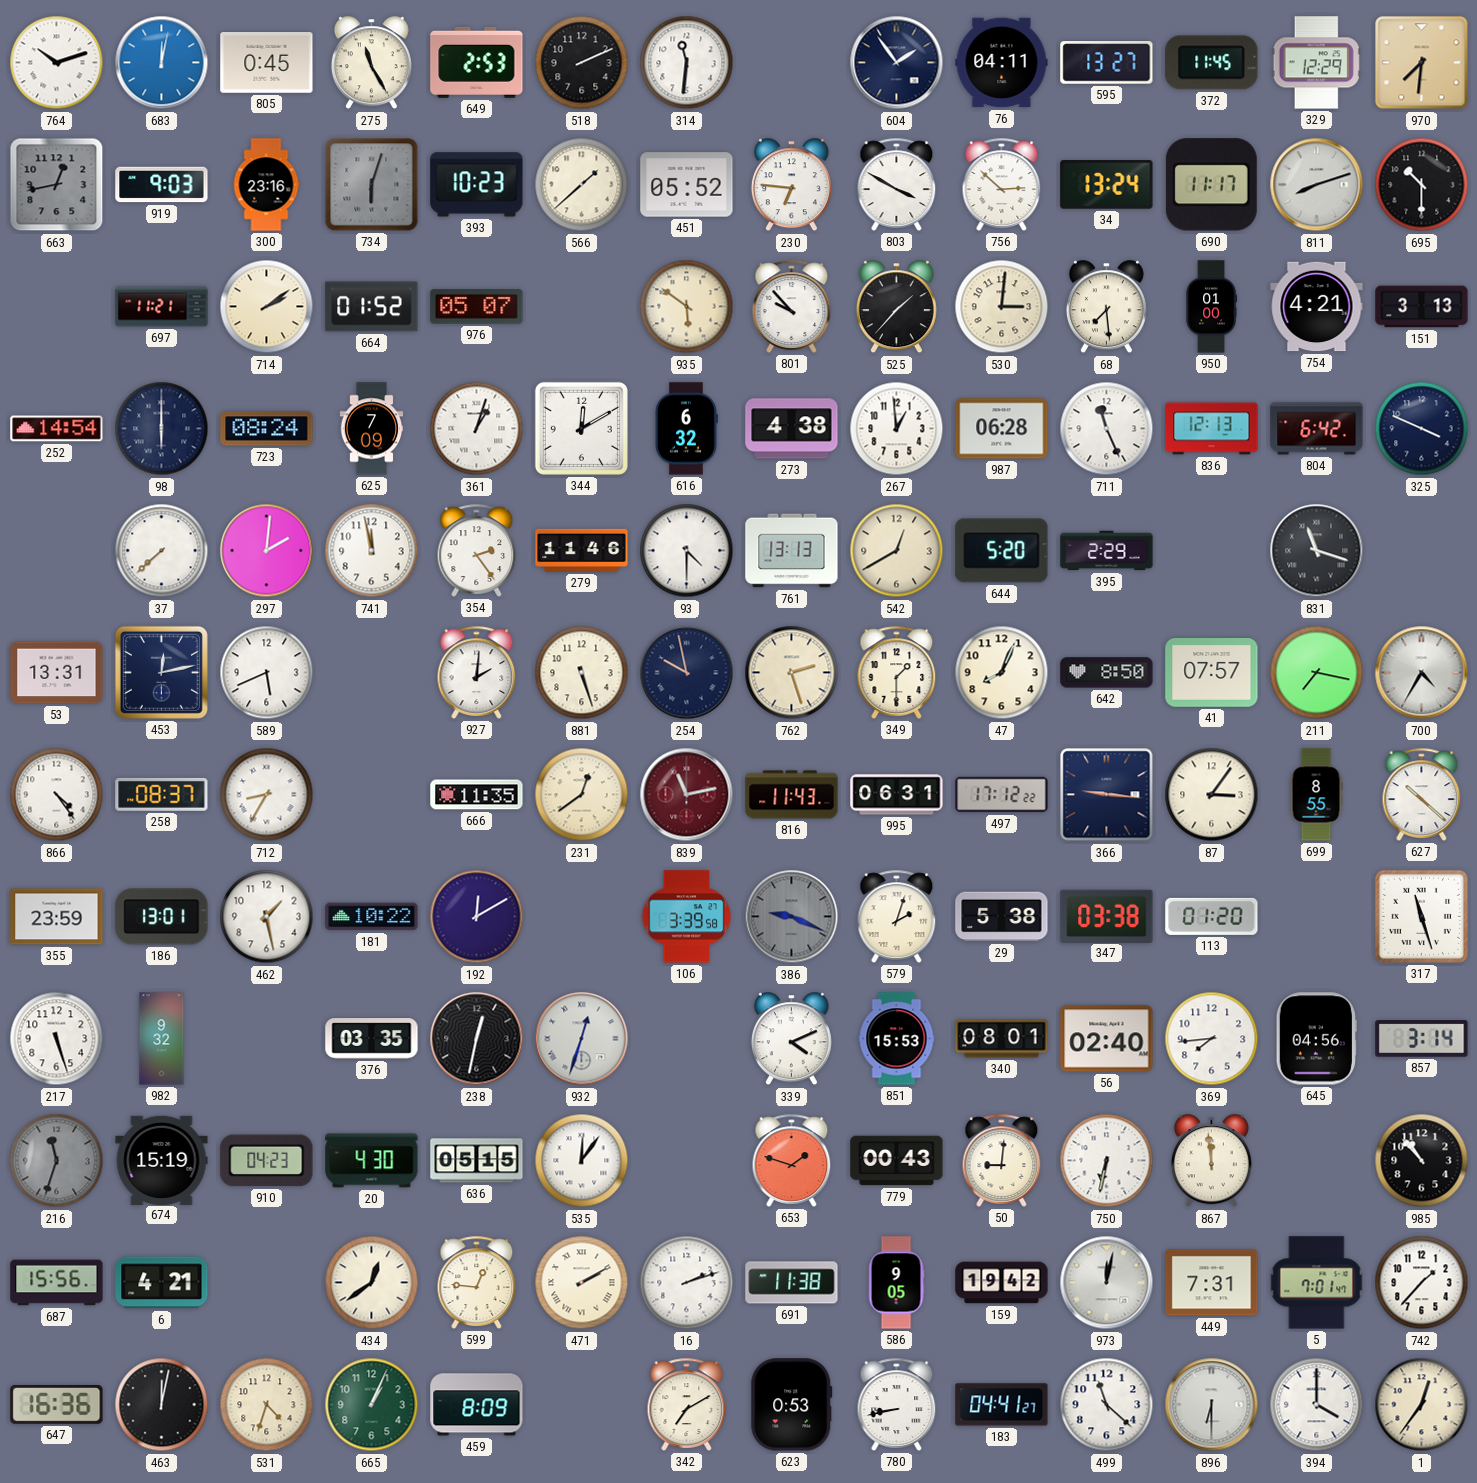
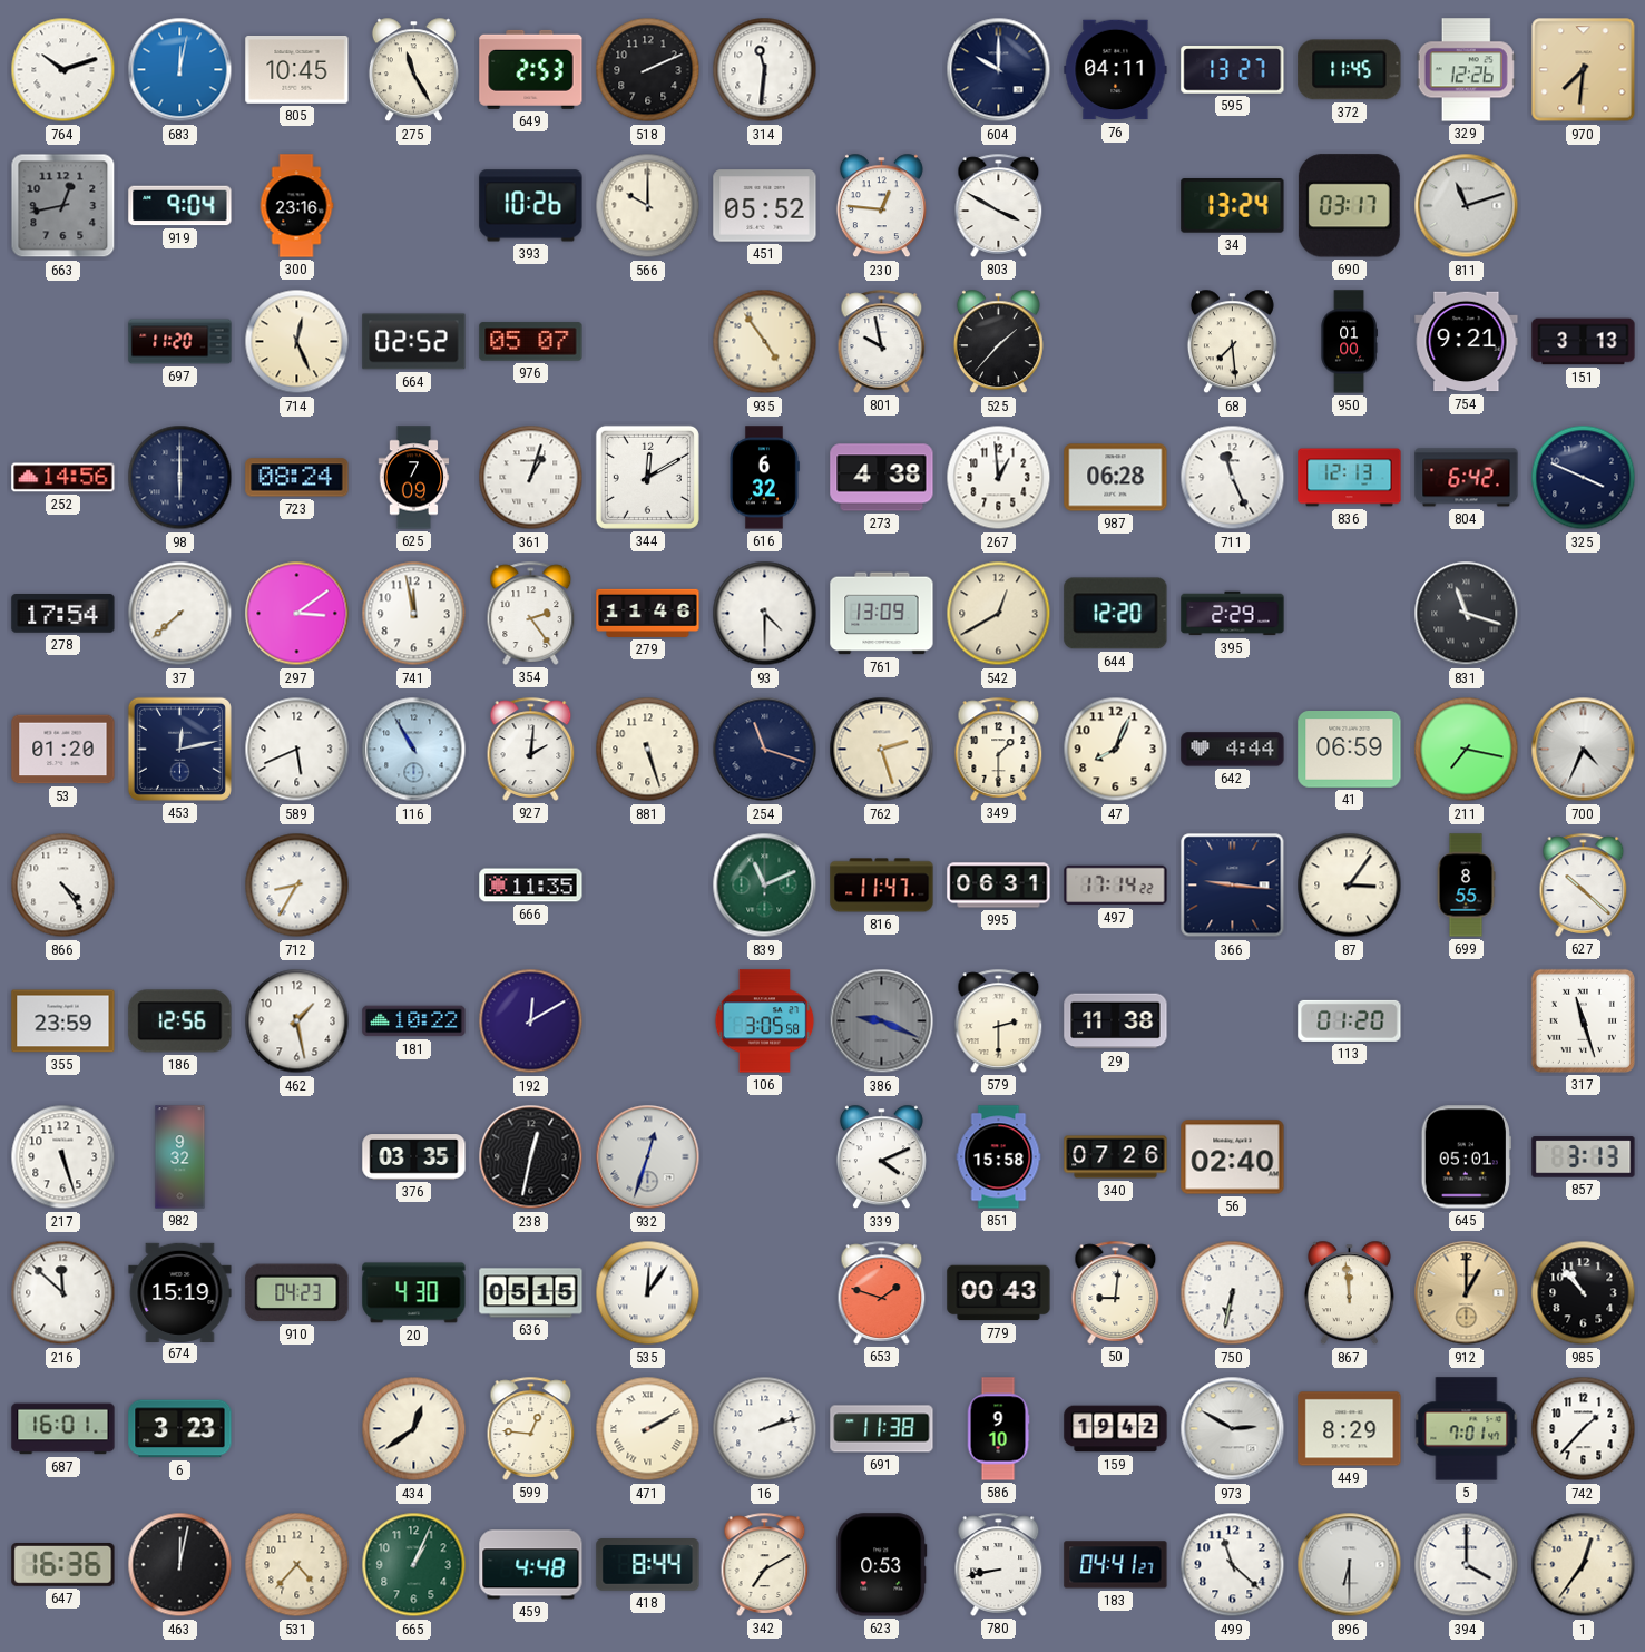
805: 0:45 -> 10:45 (297, 70)
604: 1:54 -> 10:00 (999, 70)
329: 12:29 -> 12:26 (1466, 70)
919: 9:03 -> 9:04 (180, 206)
734: 6:03 -> none (372, 185)
393: 10:23 -> 10:26 (531, 206)
566: 1:38 -> 10:00 (648, 206)
230: 6:46 -> 12:46 (881, 206)
756: 2:52 -> none (1002, 184)
690: 11:17 -> 03:17 (1349, 206)
811: 8:12 -> 11:12 (1467, 206)
695: 10:30 -> none (1422, 185)
697: 11:21 -> 11:20 (180, 342)
714: 2:09 -> 12:26 (297, 342)
664: 01:52 -> 02:52 (414, 342)
935: 5:51 -> 4:54 (765, 342)
801: 9:53 -> 9:58 (882, 341)
530: 3:01 -> none (1002, 307)
754: 4:21 -> 9:21 (1467, 342)
252: 14:54 -> 14:56 (63, 478)
278: none -> 17:54 (63, 614)
297: 2:01 -> 3:09 (297, 614)
761: 13:13 -> 13:09 (882, 614)
644: 5:20 -> 12:20 (1116, 614)
53: 13:31 -> 01:20 (63, 750)
116: none -> 10:55 (414, 750)
254: 9:58 -> 11:18 (765, 750)
642: 8:50 -> 4:44 (1233, 750)
41: 07:57 -> 06:59 (1350, 750)
700: 4:35 -> 4:34 (1584, 750)
258: 08:37 -> none (162, 794)
231: 12:39 -> none (582, 795)
839: 11:13 -> 11:11 (765, 886)
839 dial: burgundy -> green (765, 886)
816: 11:43 -> 11:47 (882, 886)
497: 17:12 -> 17:14 (1116, 886)
186: 13:01 -> 12:56 (180, 1021)
106: 3:39 -> 3:05 (765, 1021)
579: 2:03 -> 2:30 (999, 1020)
29: 5:38 -> 11:38 (1116, 1021)
347: 03:38 -> none (1107, 916)
851: 15:53 -> 15:58 (999, 1157)
340: 08:01 -> 07:26 (1116, 1157)
369: 7:44 -> none (1212, 1039)
645: 04:56 -> 05:01 (1466, 1157)
857: 3:14 -> 3:13 (1584, 1157)
216: 11:33 -> 11:52 (63, 1293)
216 dial: grey -> white (63, 1293)
912: none -> 1:00 (1467, 1293)
687: 15:56 -> 16:01 (63, 1429)
6: 4:21 -> 3:23 (180, 1429)
586: 9:05 -> 9:10 (998, 1429)
973: 12:02 -> 2:50 (1233, 1429)
449: 7:31 -> 8:29 (1350, 1429)
531: 4:33 -> 4:37 (297, 1565)
459: 8:09 -> 4:48 (531, 1565)
418: none -> 8:44 (648, 1565)
